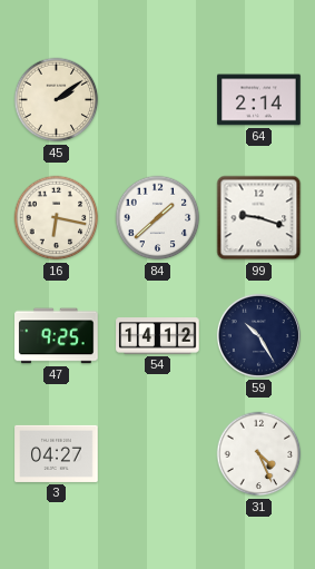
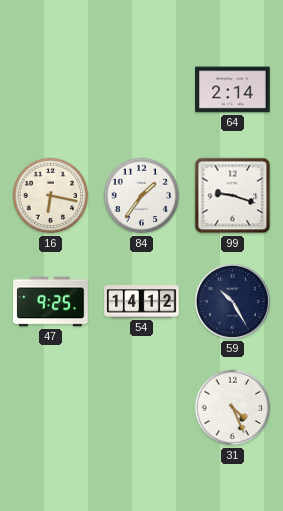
45: 2:09 -> none (57, 100)
84: 1:38 -> 1:36 (142, 196)
3: 04:27 -> none (57, 453)
